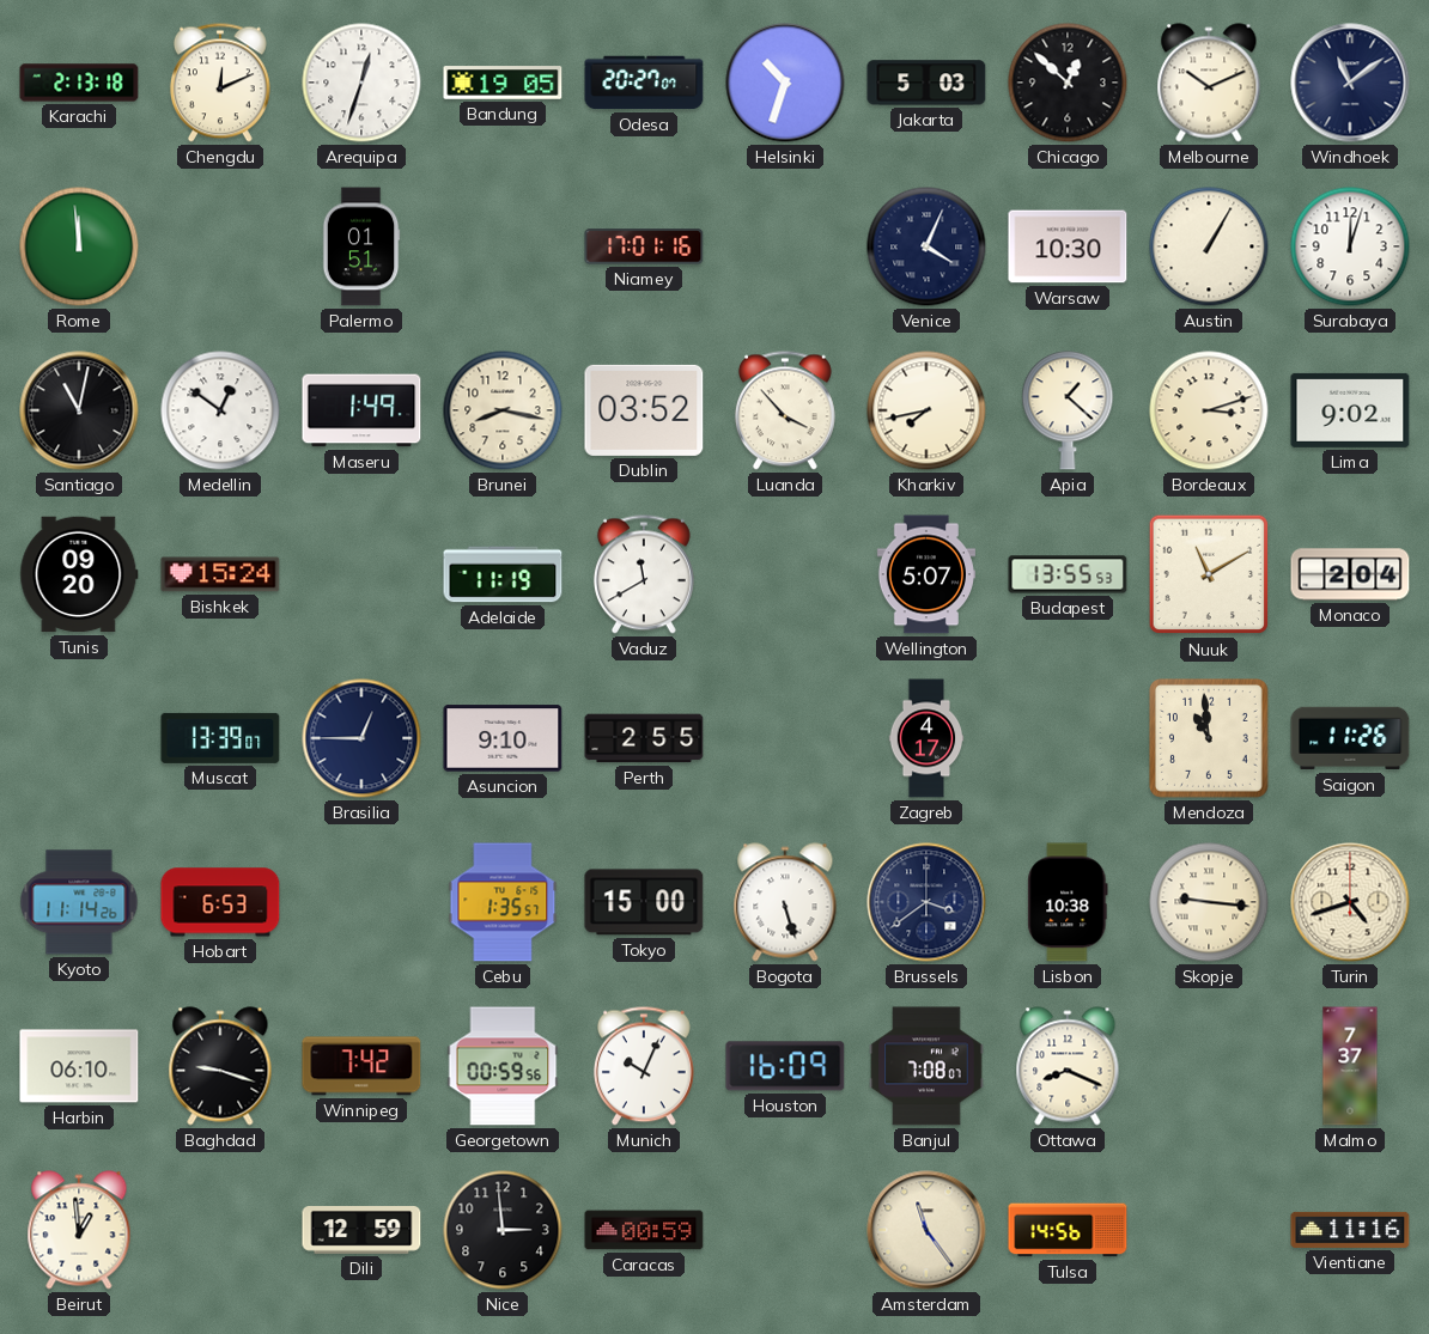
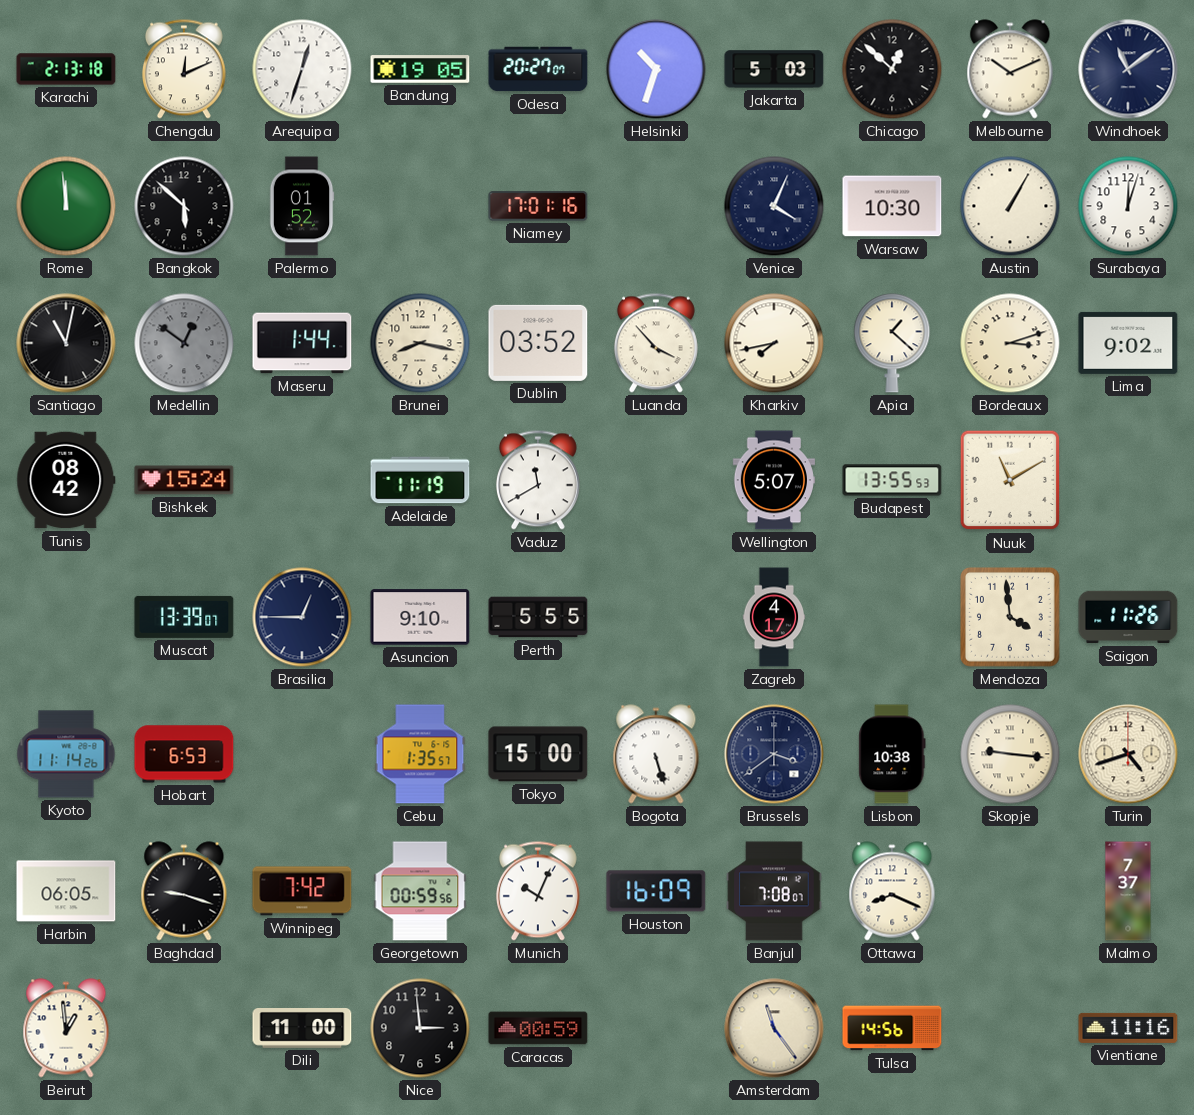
Bangkok: none -> 5:52 (184, 206)
Palermo: 01:51 -> 01:52 (302, 206)
Medellin dial: white -> grey (184, 343)
Maseru: 1:49 -> 1:44 (302, 343)
Tunis: 09:20 -> 08:42 (66, 480)
Monaco: 2:04 -> none (1350, 574)
Perth: 2:55 -> 5:55 (538, 617)
Mendoza: 10:59 -> 3:59 (1011, 618)
Harbin: 06:10 -> 06:05 (66, 891)
Dili: 12:59 -> 11:00 (302, 1029)
